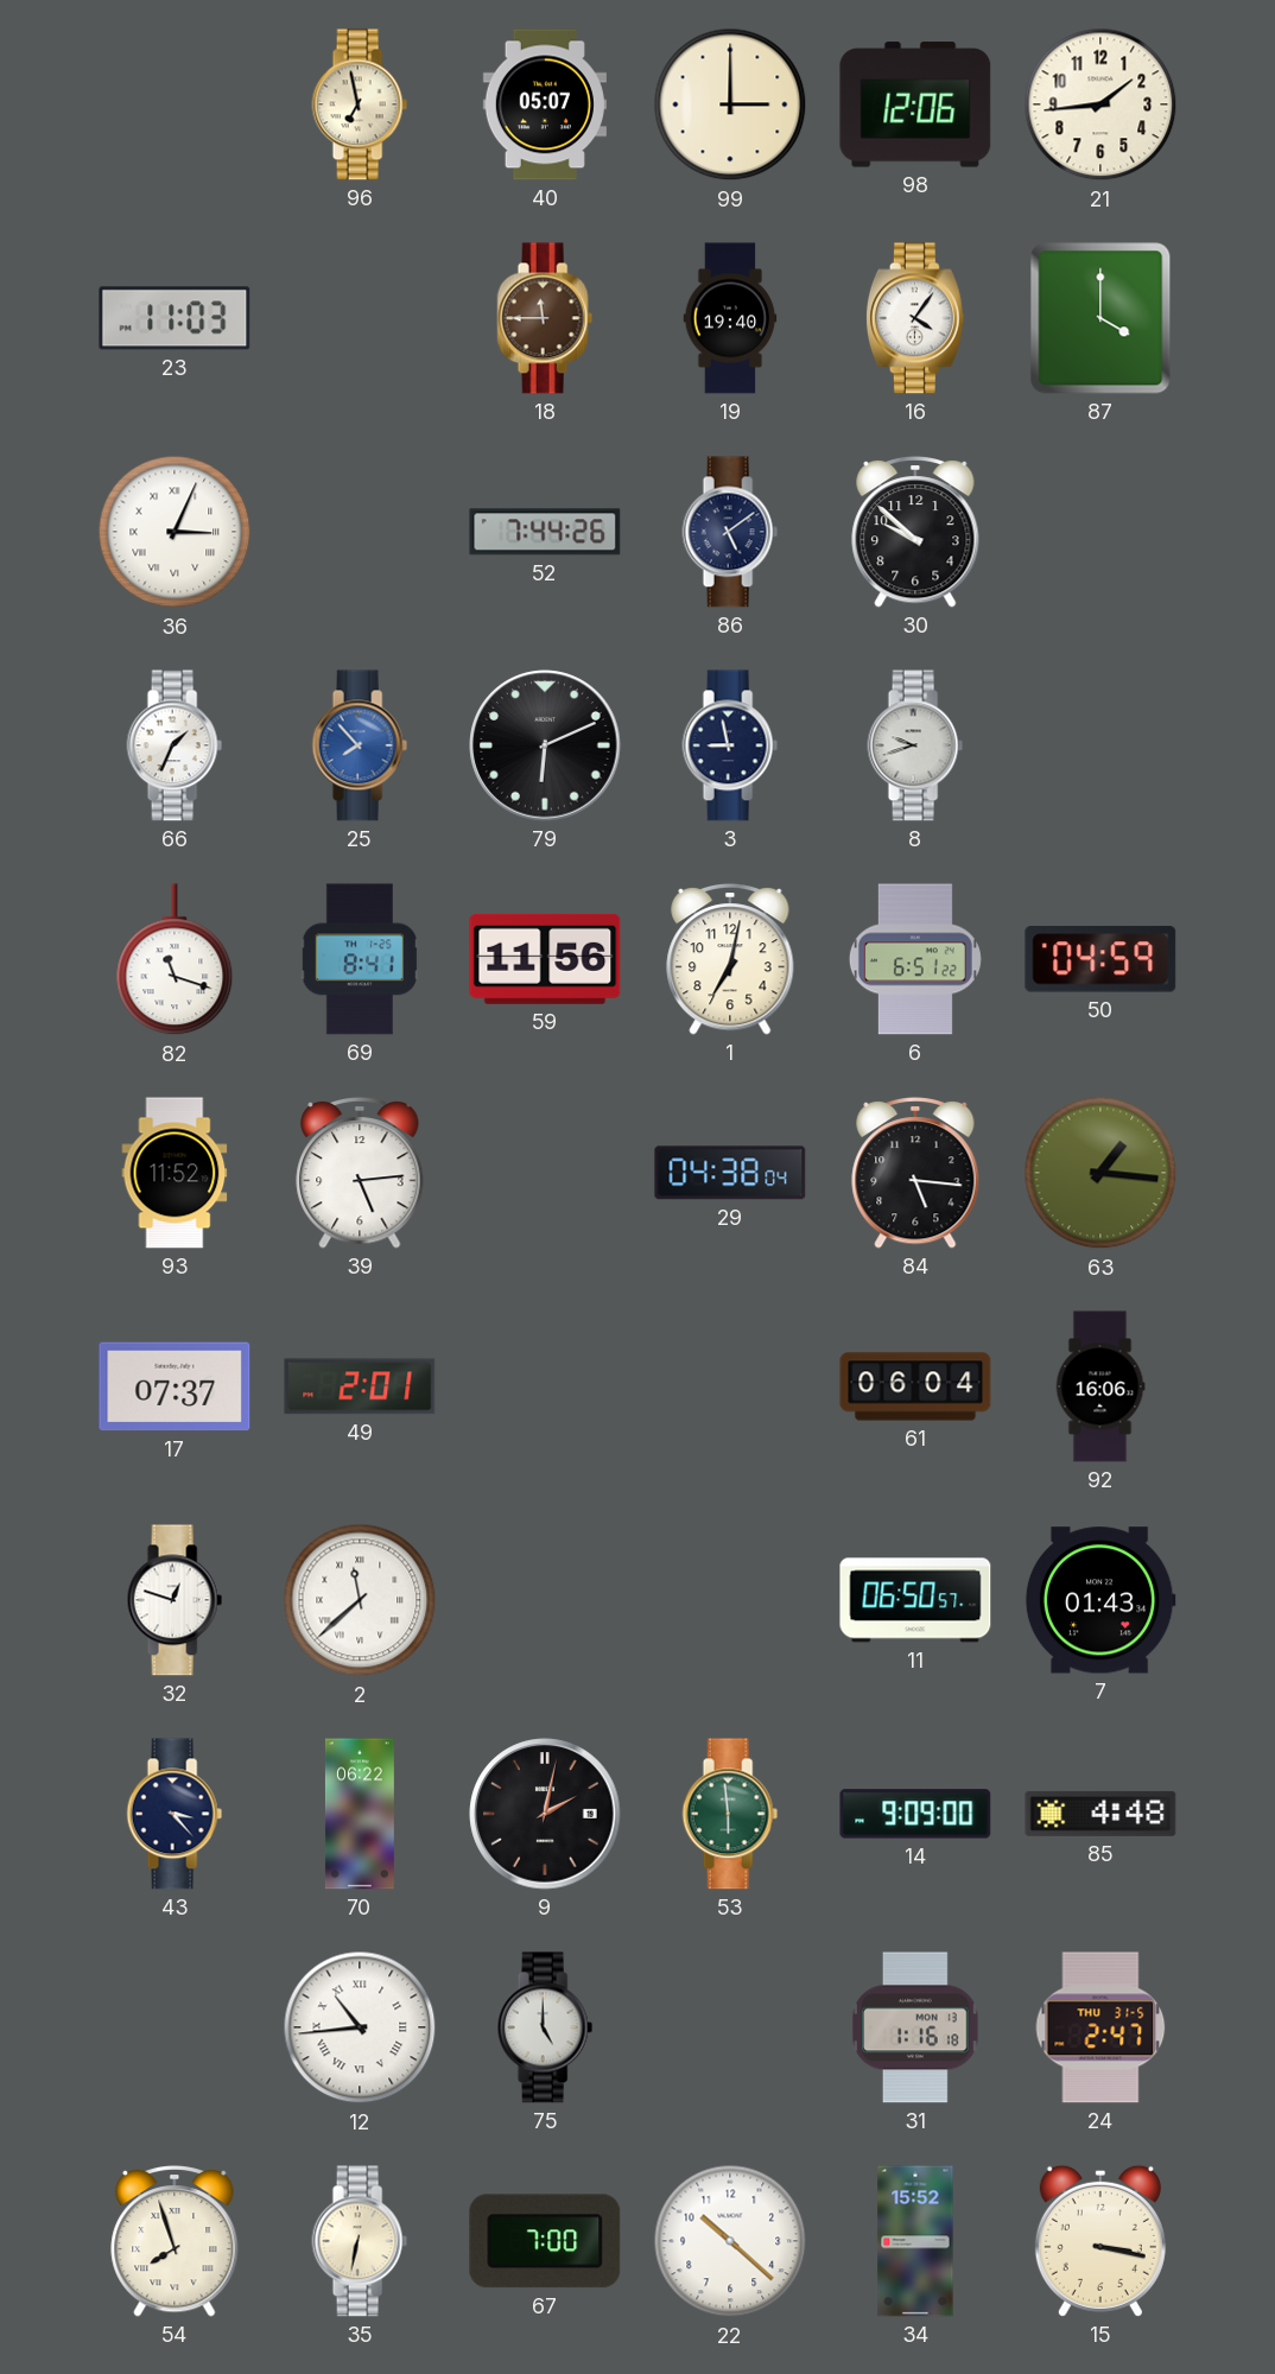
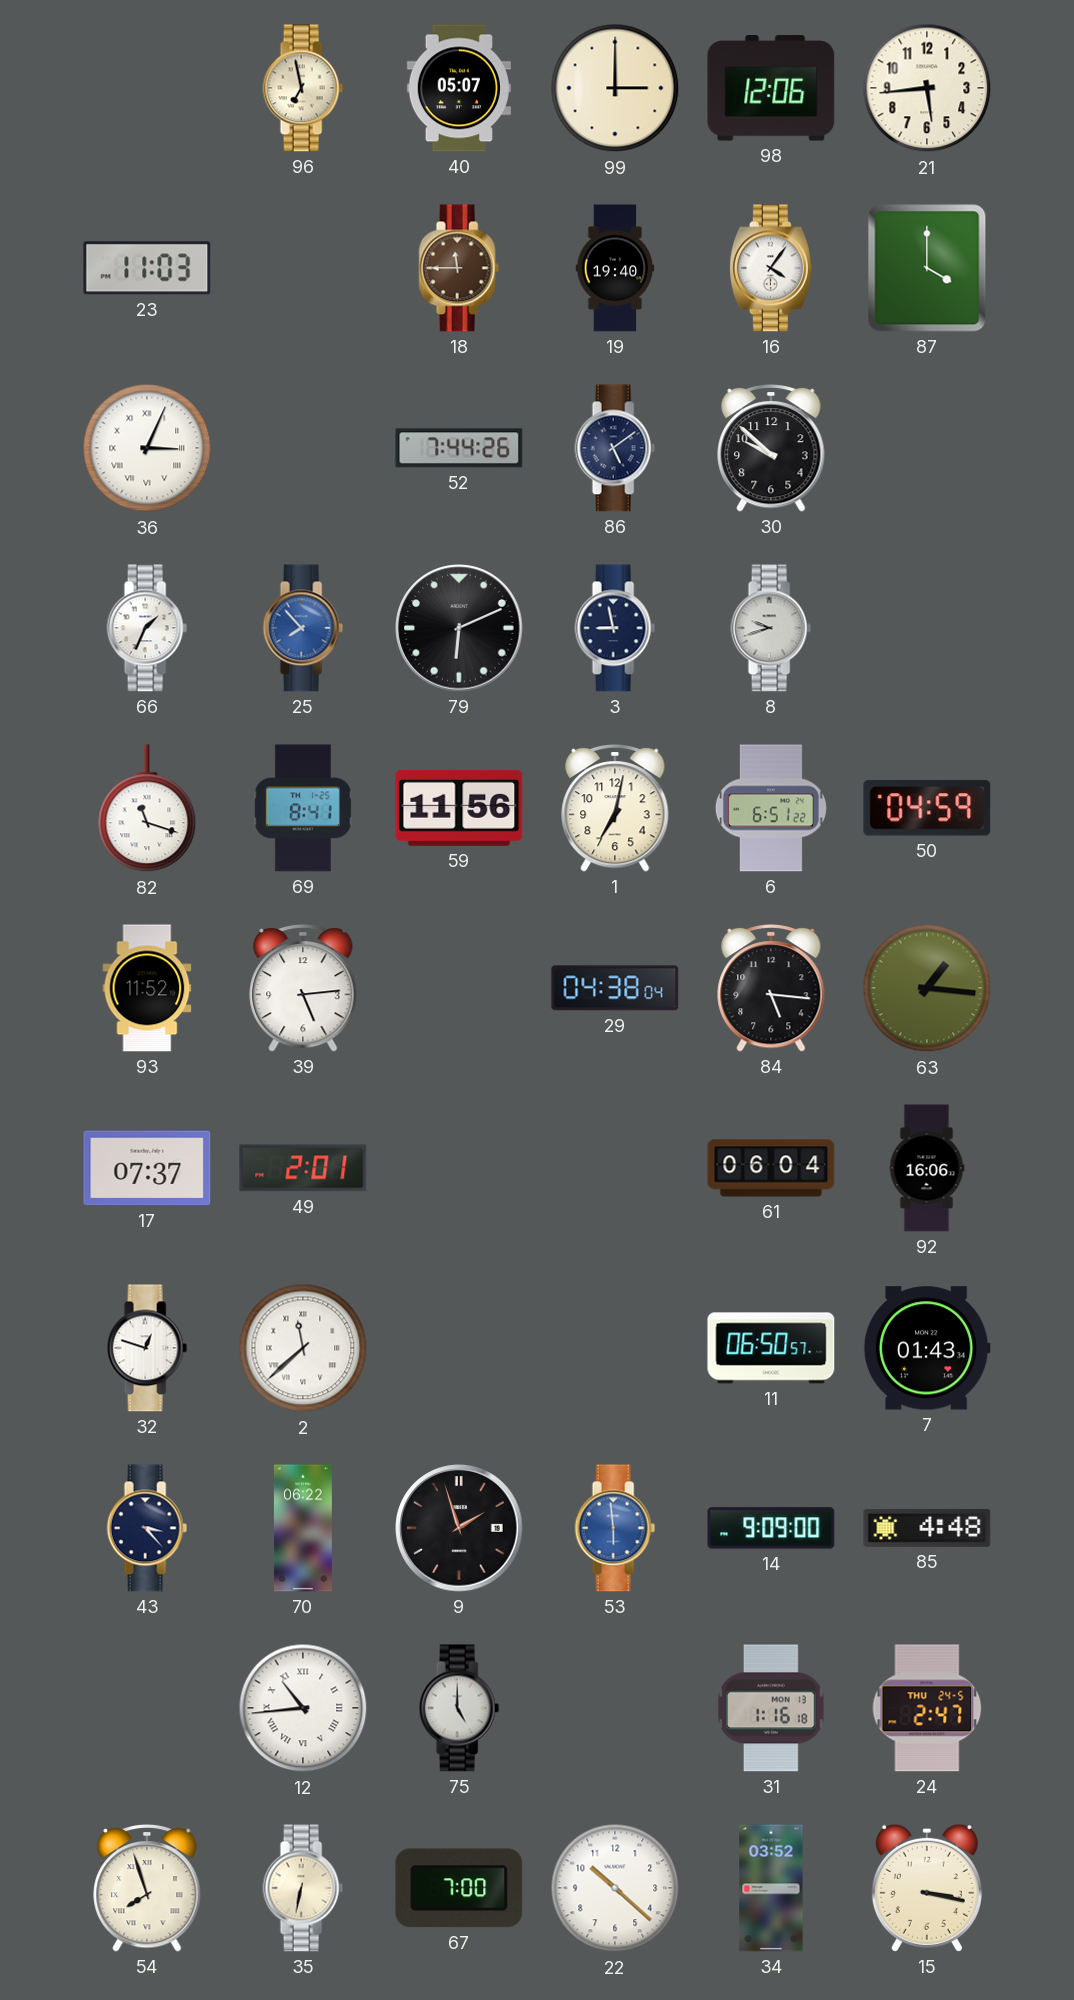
21: 1:44 -> 5:44 (927, 88)
9: 2:02 -> 1:57 (459, 1528)
53 dial: green -> blue (615, 1528)
24 date: THU 31-5 -> THU 24-5 (927, 1708)
34: 15:52 -> 03:52 (771, 1888)
